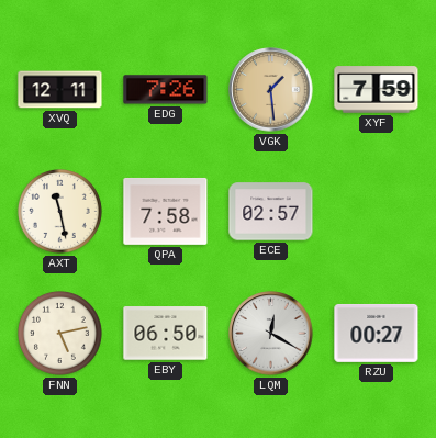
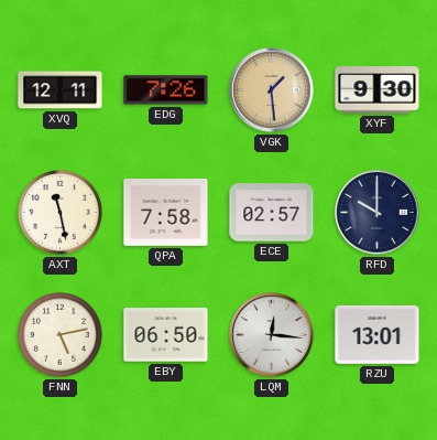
XYF: 7:59 -> 9:30 (378, 90)
RFD: none -> 10:00 (378, 213)
LQM: 12:20 -> 12:16 (272, 335)
RZU: 00:27 -> 13:01 (378, 334)
